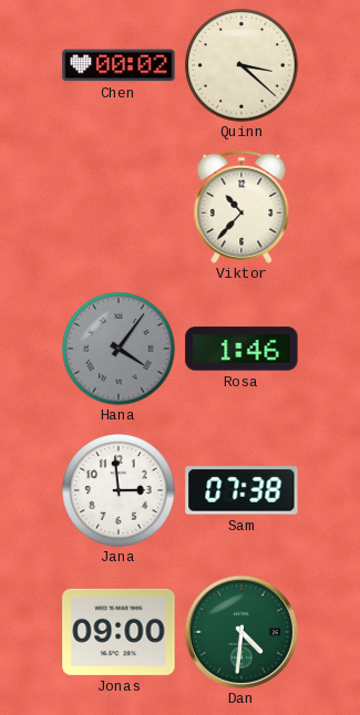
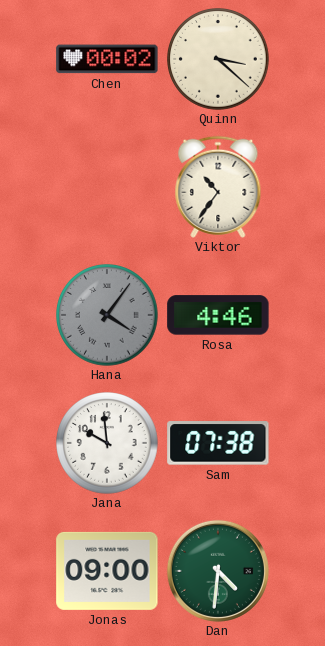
Viktor: 10:37 -> 10:36 (218, 187)
Rosa: 1:46 -> 4:46 (218, 315)
Jana: 2:59 -> 9:59 (107, 443)
